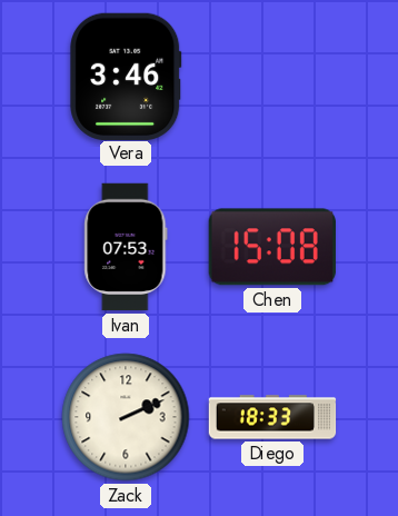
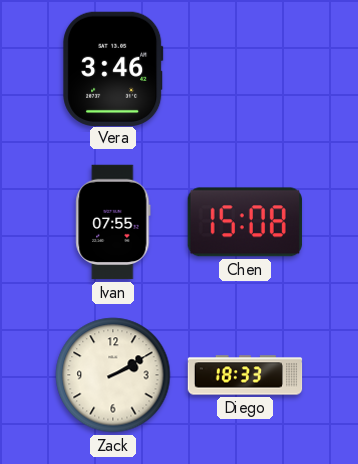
Ivan: 07:53 -> 07:55 (113, 222)
Zack: 2:11 -> 2:10 (113, 375)
